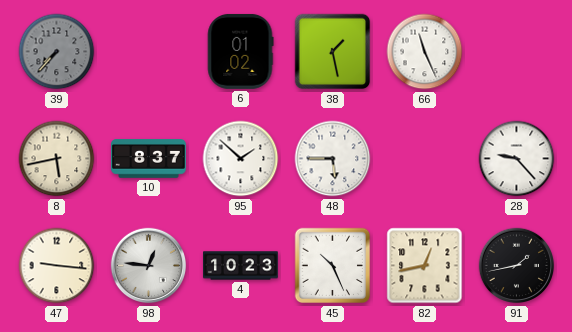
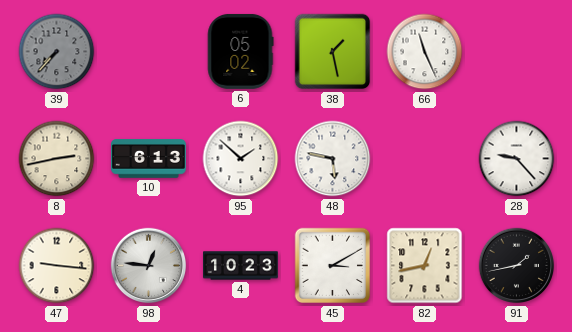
6: 01:02 -> 05:02 (240, 51)
8: 5:43 -> 2:43 (57, 159)
10: 8:37 -> 6:13 (148, 159)
48: 5:45 -> 5:47 (333, 159)
45: 10:26 -> 3:10 (333, 266)
